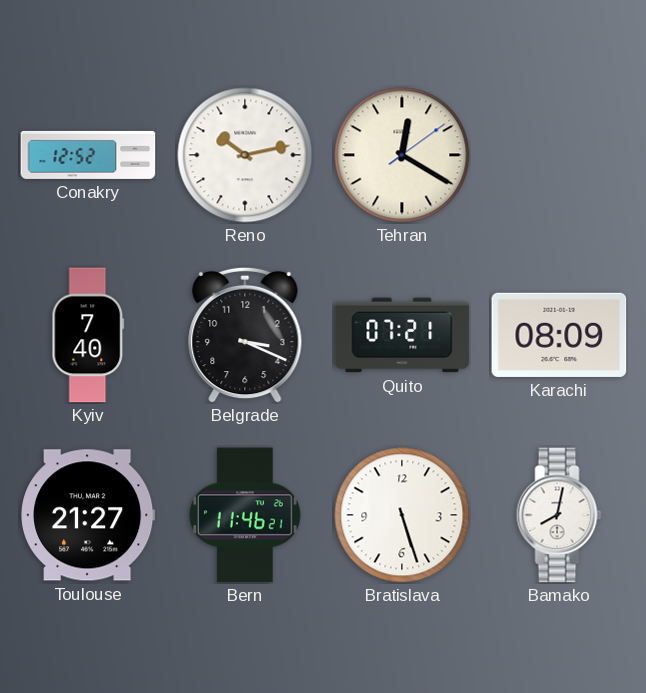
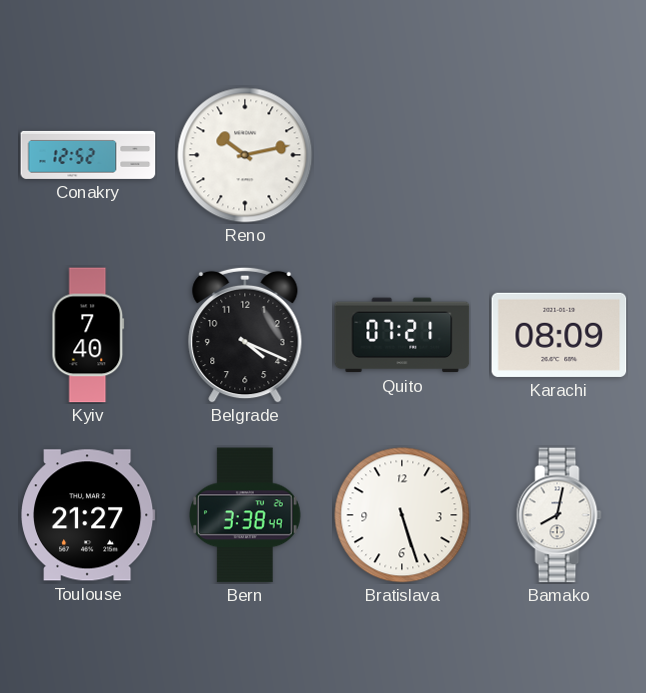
Tehran: 12:20 -> none (402, 155)
Belgrade: 3:19 -> 4:19 (245, 335)
Bern: 11:46 -> 3:38 (246, 515)
